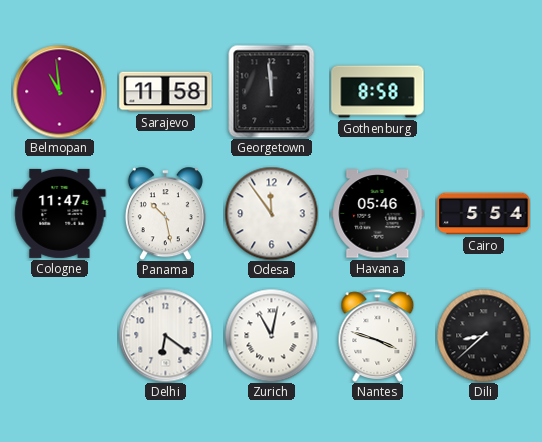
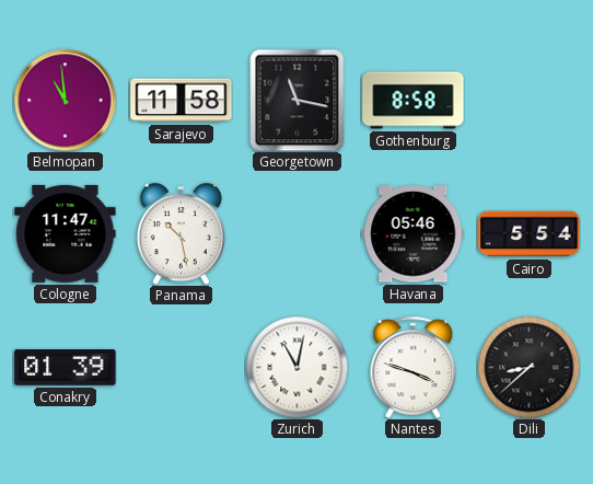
Georgetown: 11:59 -> 11:17 (298, 100)
Odesa: 11:54 -> none (271, 213)
Conakry: none -> 01:39 (66, 367)
Delhi: 6:21 -> none (165, 335)
